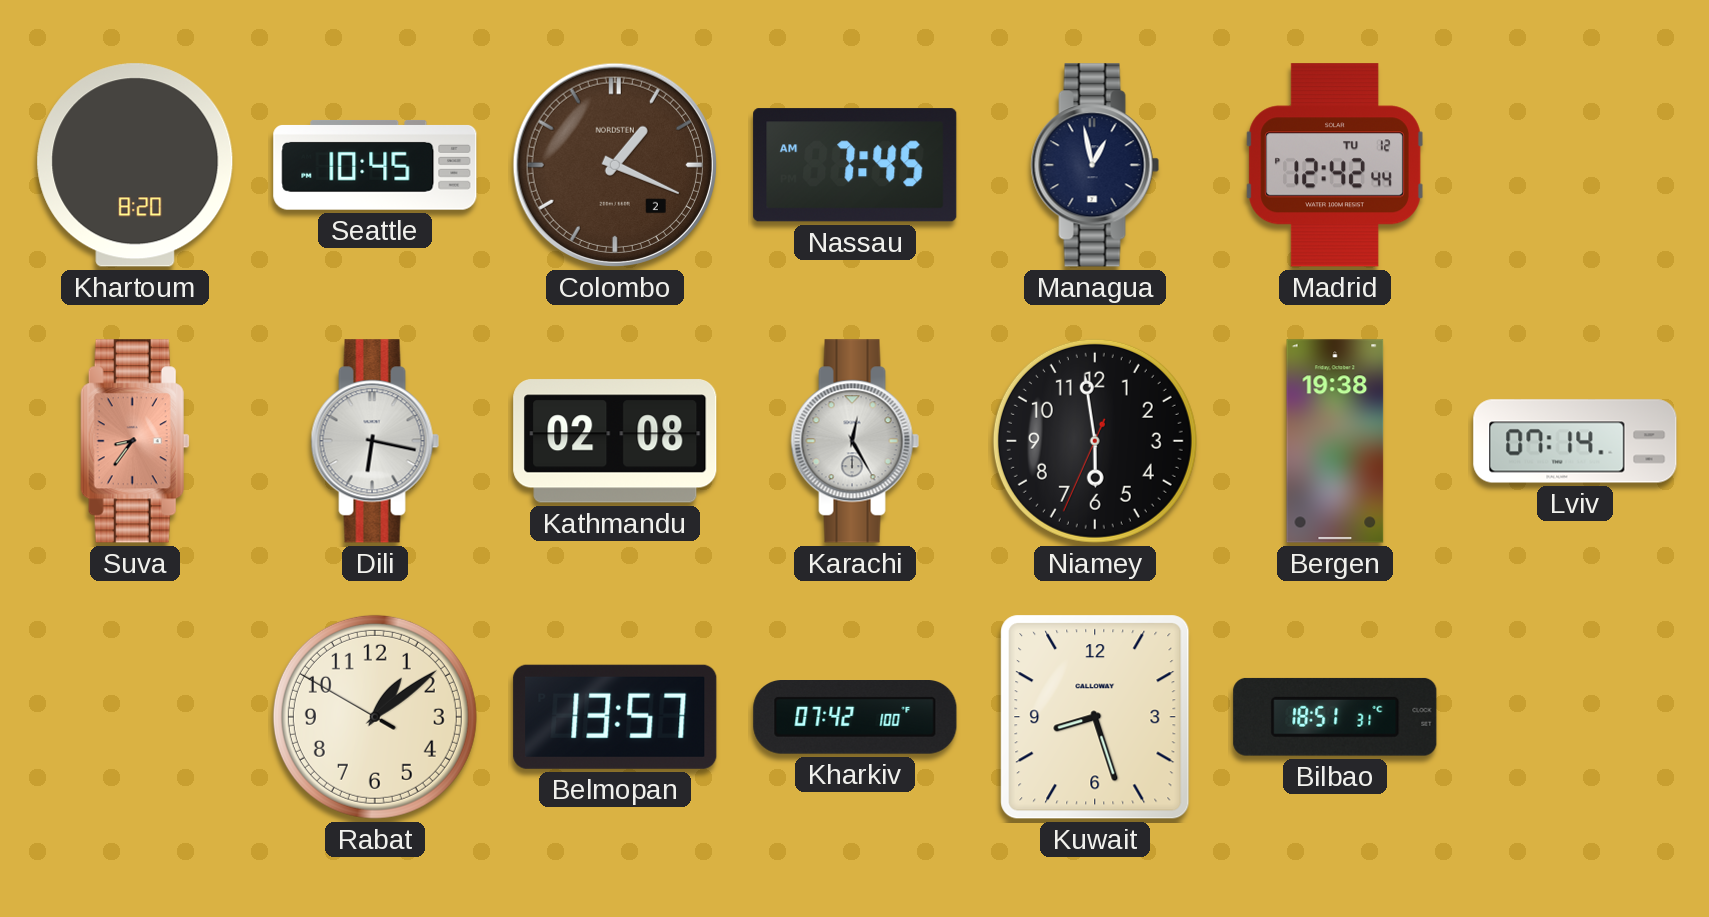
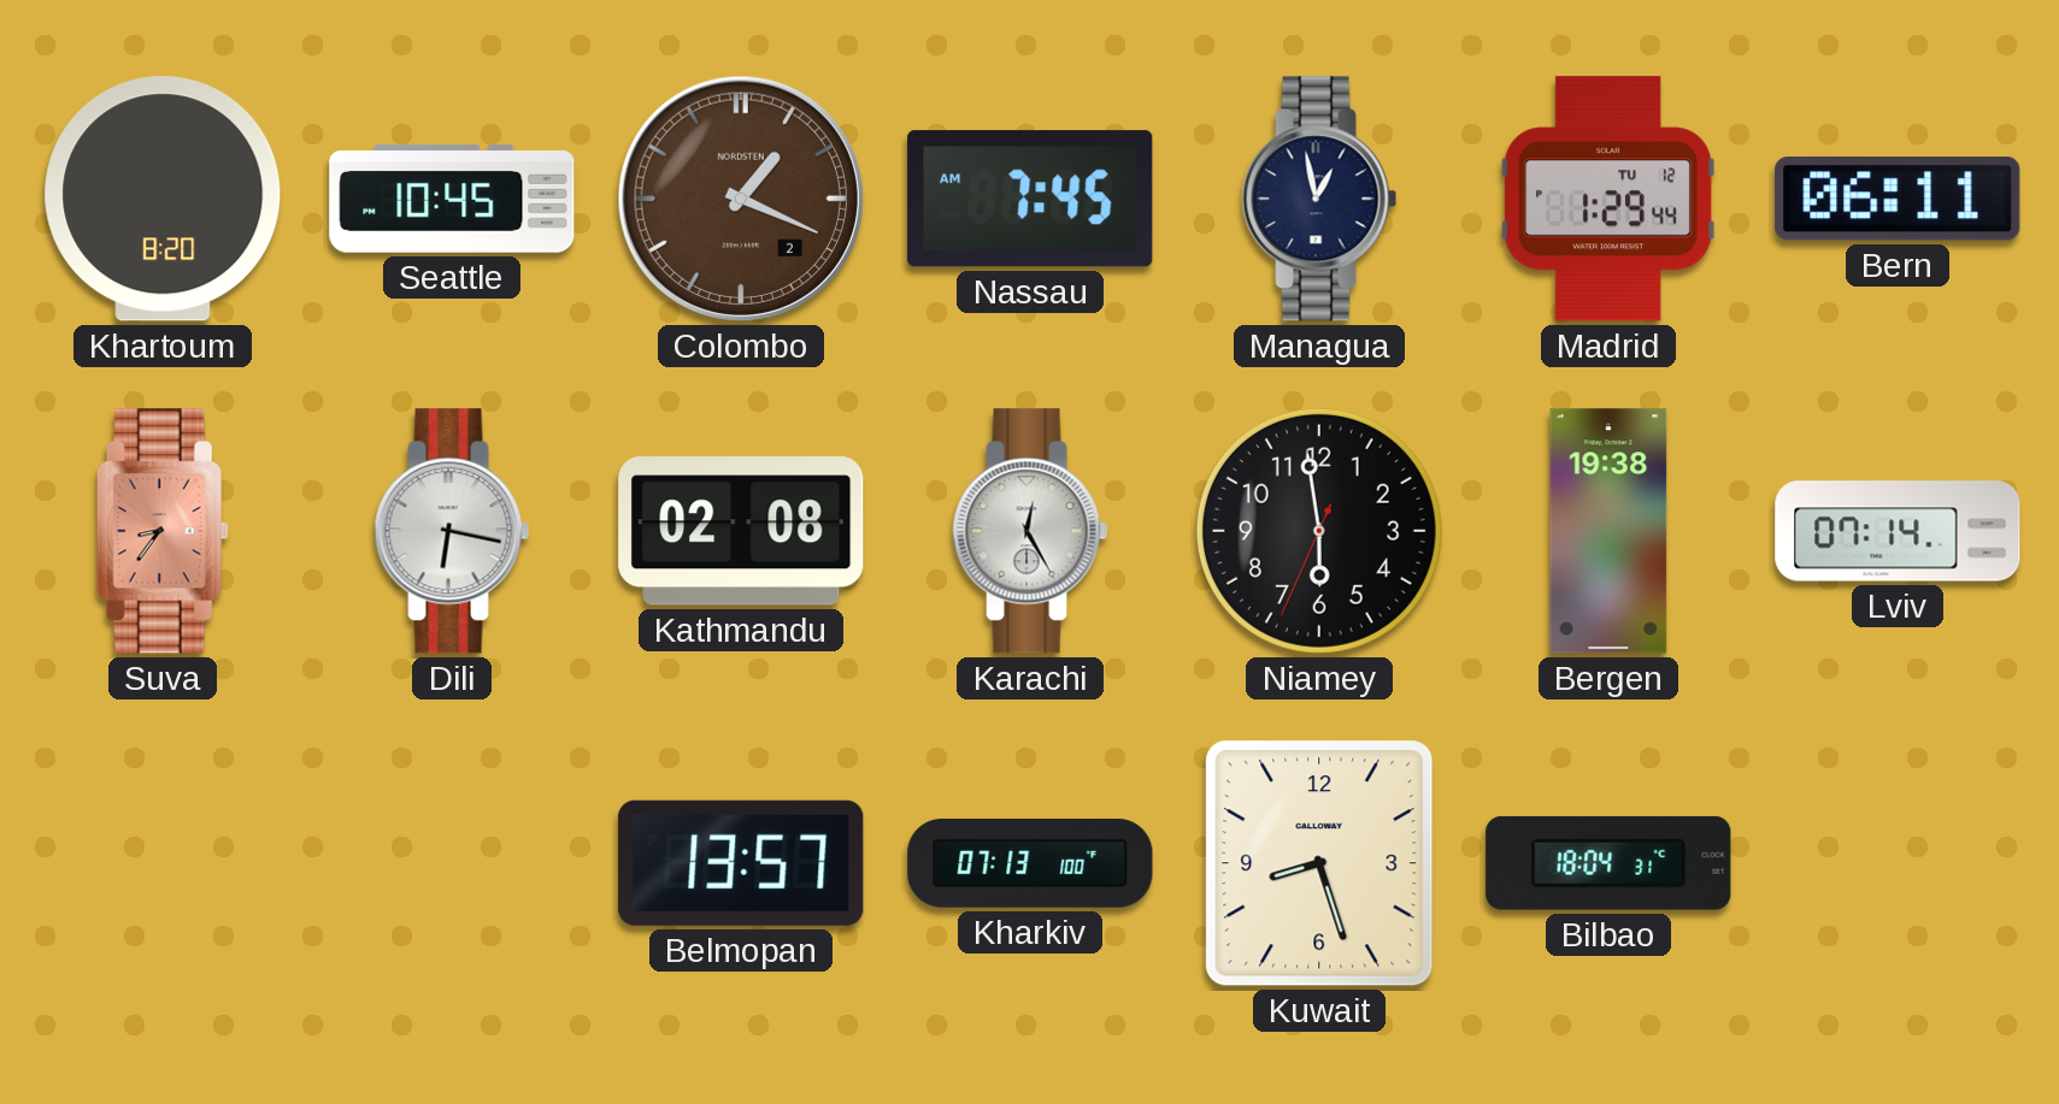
Madrid: 12:42 -> 1:29 (1608, 199)
Bern: none -> 06:11 (1898, 199)
Rabat: 1:08 -> none (375, 717)
Kharkiv: 07:42 -> 07:13 (1030, 864)
Bilbao: 18:51 -> 18:04 (1608, 863)
